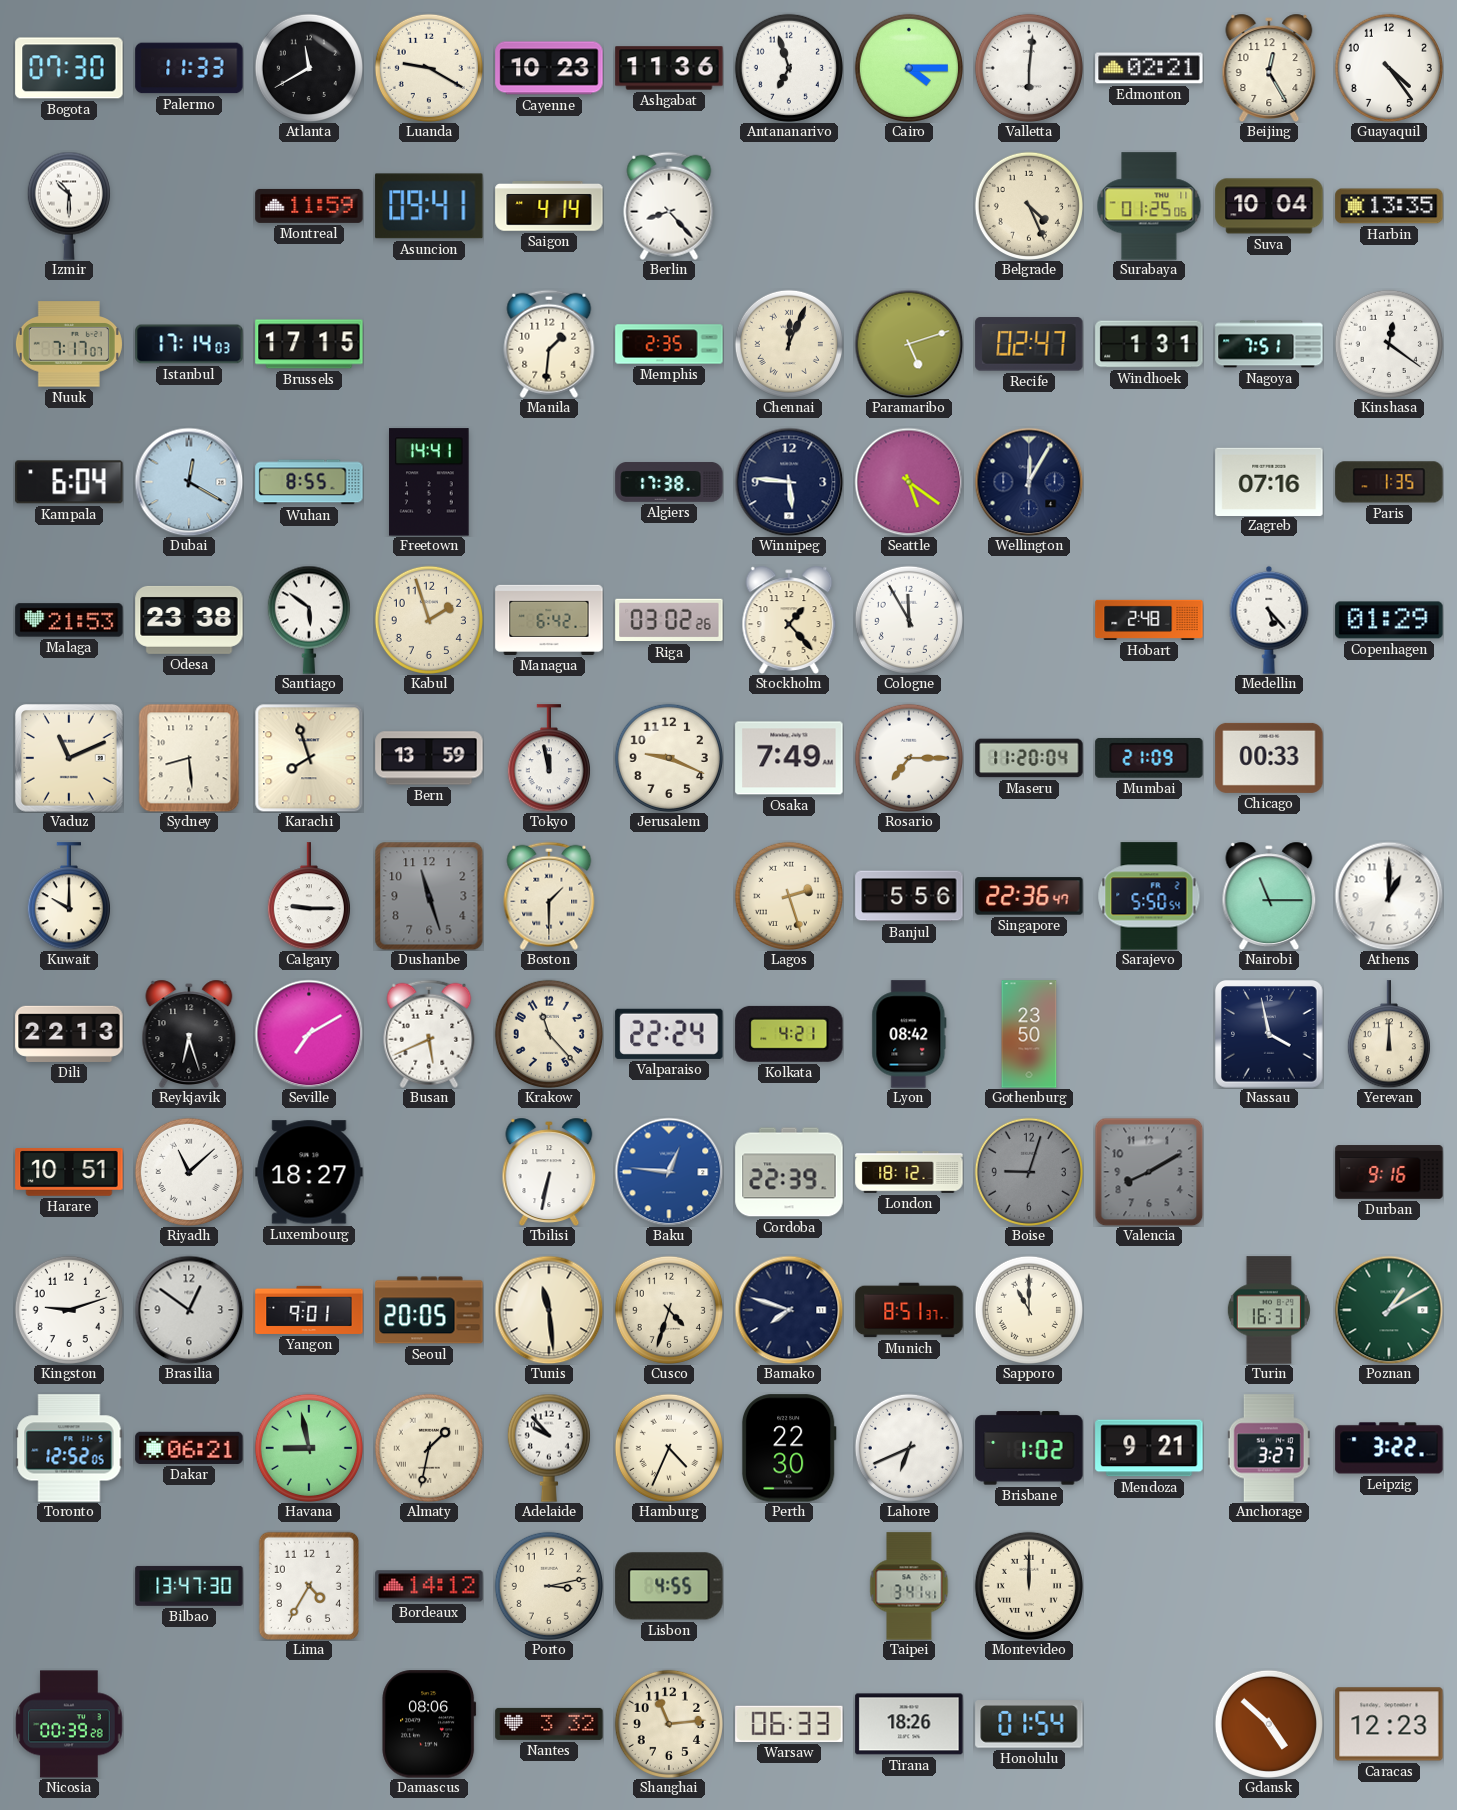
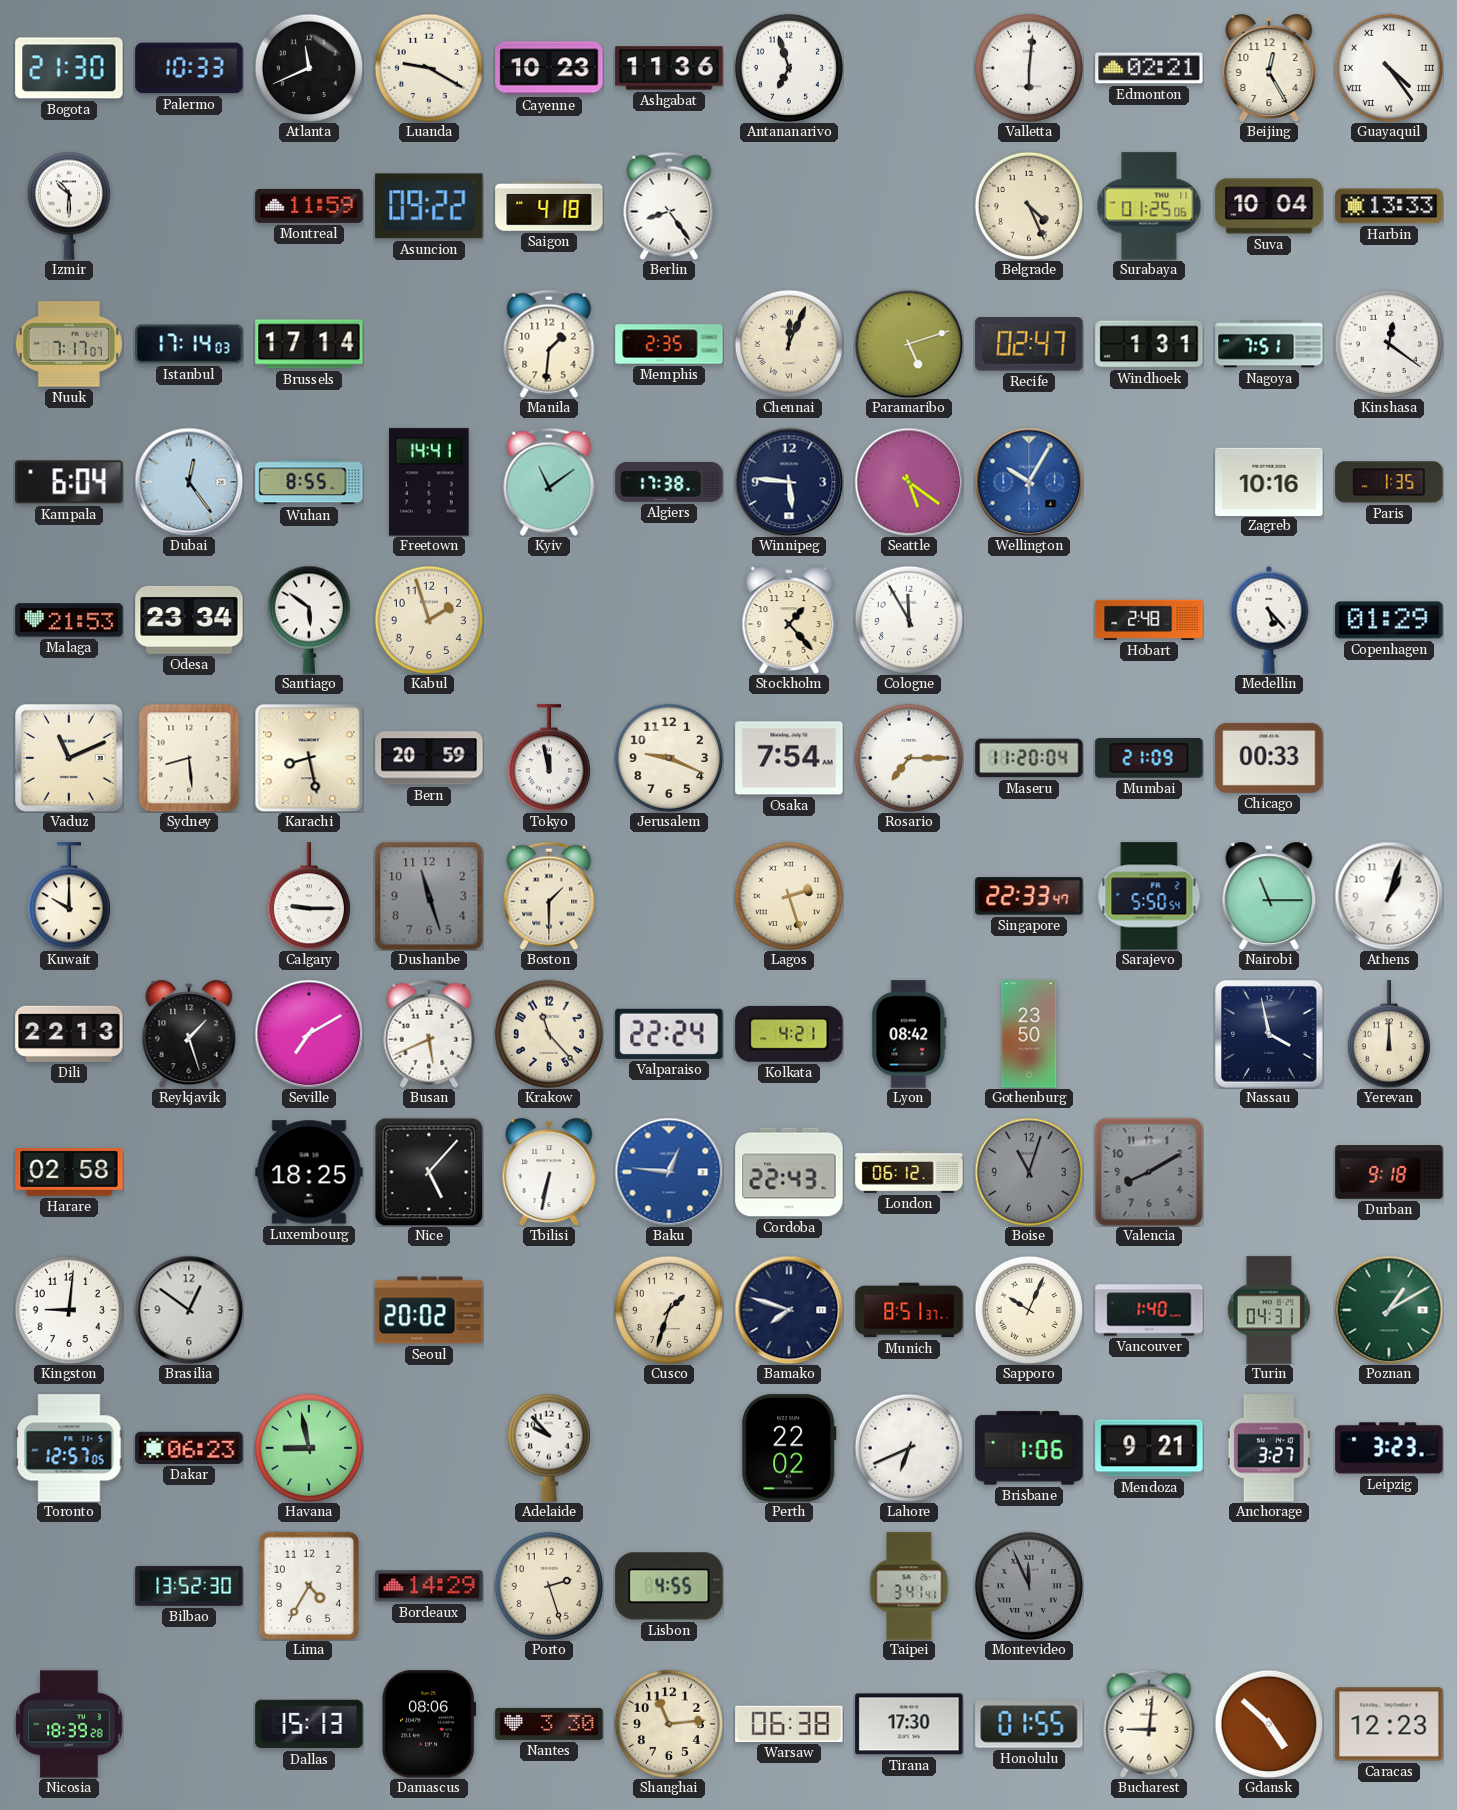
Bogota: 07:30 -> 21:30 (69, 68)
Palermo: 11:33 -> 10:33 (189, 68)
Atlanta: 11:40 -> 11:41 (309, 68)
Cairo: 4:15 -> none (909, 68)
Guayaquil numerals: Arabic -> Roman (1389, 68)
Asuncion: 09:41 -> 09:22 (429, 206)
Saigon: 4:14 -> 4:18 (549, 207)
Berlin: 8:23 -> 8:24 (669, 206)
Harbin: 13:35 -> 13:33 (1389, 206)
Brussels: 17:15 -> 17:14 (309, 344)
Dubai: 12:20 -> 12:24 (189, 482)
Kyiv: none -> 11:09 (549, 482)
Wellington: 12:05 -> 10:05 (1029, 482)
Wellington dial: navy -> blue (1029, 482)
Zagreb: 07:16 -> 10:16 (1269, 481)
Odesa: 23:38 -> 23:34 (189, 620)
Managua: 6:42 -> none (549, 620)
Riga: 03:02 -> none (669, 620)
Karachi: 7:57 -> 8:28 (309, 758)
Bern: 13:59 -> 20:59 (429, 758)
Osaka: 7:49 -> 7:54 (789, 758)
Banjul: 5:56 -> none (909, 896)
Singapore: 22:36 -> 22:33 (1029, 896)
Athens: 1:00 -> 1:03 (1389, 896)
Reykjavik: 6:27 -> 1:27 (189, 1033)
Harare: 10:51 -> 02:58 (69, 1172)
Riyadh: 11:08 -> none (189, 1172)
Luxembourg: 18:27 -> 18:25 (309, 1172)
Nice: none -> 5:07 (429, 1172)
Cordoba: 22:39 -> 22:43 (789, 1172)
London: 18:12 -> 06:12 (909, 1172)
Boise: 9:03 -> 11:03 (1029, 1172)
Durban: 9:16 -> 9:18 (1389, 1172)
Kingston: 9:12 -> 9:01 (69, 1310)
Yangon: 9:01 -> none (309, 1310)
Seoul: 20:05 -> 20:02 (429, 1310)
Tunis: 11:29 -> none (549, 1310)
Cusco: 4:33 -> 1:33 (669, 1310)
Sapporo: 11:00 -> 10:04 (1029, 1310)
Vancouver: none -> 1:40 (1149, 1310)
Turin: 16:31 -> 04:31 (1269, 1310)
Toronto: 12:52 -> 12:57 (69, 1448)
Dakar: 06:21 -> 06:23 (189, 1448)
Almaty: 1:32 -> none (429, 1448)
Hamburg: 4:34 -> none (669, 1448)
Perth: 22:30 -> 22:02 (789, 1448)
Brisbane: 1:02 -> 1:06 (1029, 1448)
Leipzig: 3:22 -> 3:23 (1389, 1448)
Bilbao: 13:47 -> 13:52 (189, 1586)
Bordeaux: 14:12 -> 14:29 (429, 1586)
Porto: 3:13 -> 2:27 (549, 1586)
Montevideo: 12:00 -> 11:56 (1029, 1586)
Montevideo dial: cream -> grey (1029, 1586)
Nicosia: 00:39 -> 18:39 (69, 1724)
Dallas: none -> 15:13 (309, 1724)
Nantes: 3:32 -> 3:30 (549, 1724)
Warsaw: 06:33 -> 06:38 (789, 1724)
Tirana: 18:26 -> 17:30 (909, 1724)
Honolulu: 01:54 -> 01:55 (1029, 1724)
Bucharest: none -> 9:01 (1149, 1724)
